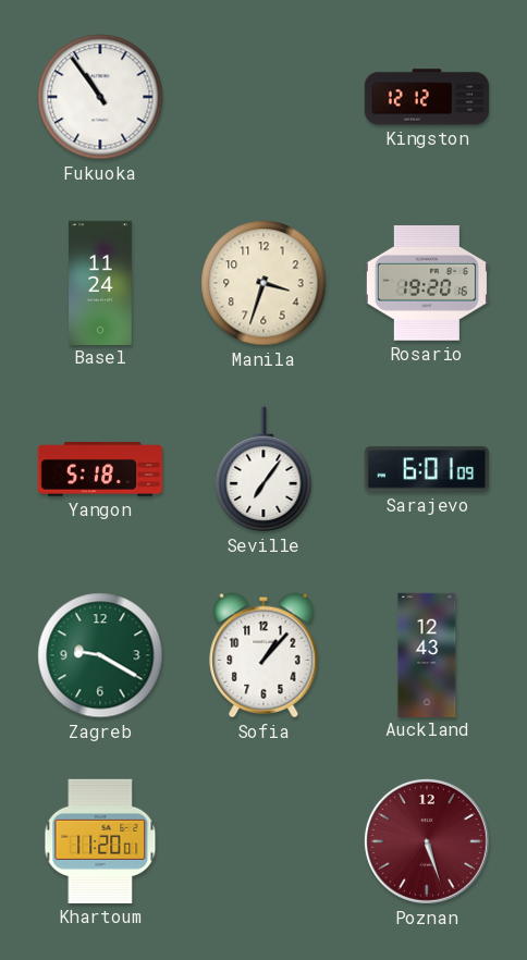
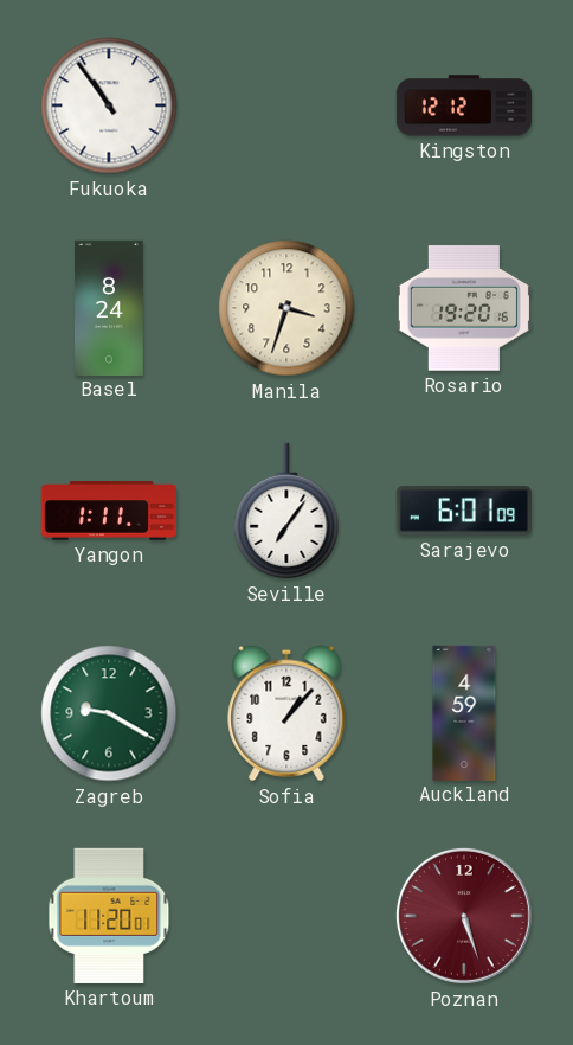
Basel: 11:24 -> 8:24 (109, 307)
Yangon: 5:18 -> 1:11 (108, 511)
Auckland: 12:43 -> 4:59 (464, 712)
